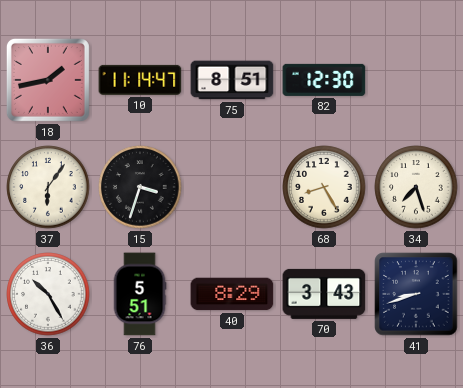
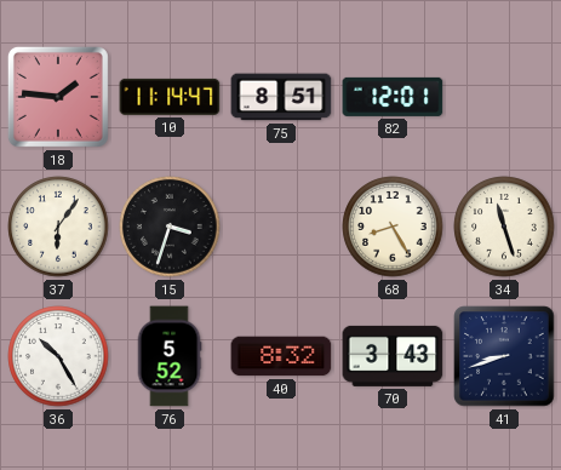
18: 1:43 -> 1:46 (58, 97)
82: 12:30 -> 12:01 (393, 97)
34: 7:27 -> 11:27 (504, 227)
76: 5:51 -> 5:52 (170, 356)
40: 8:29 -> 8:32 (281, 356)
